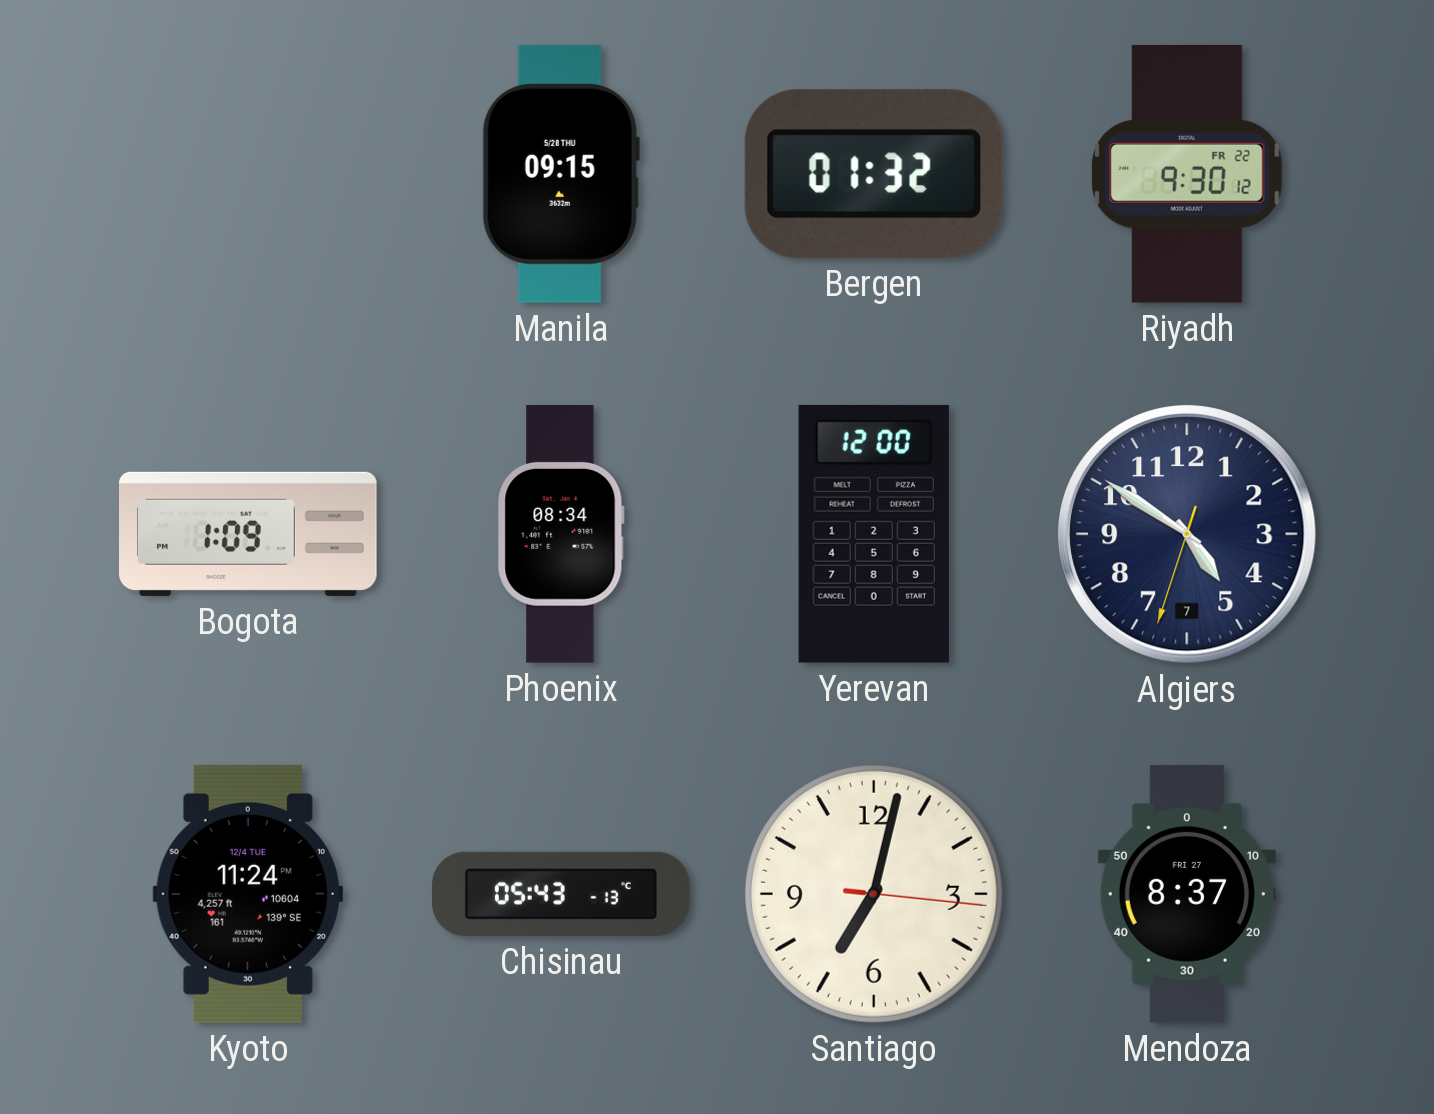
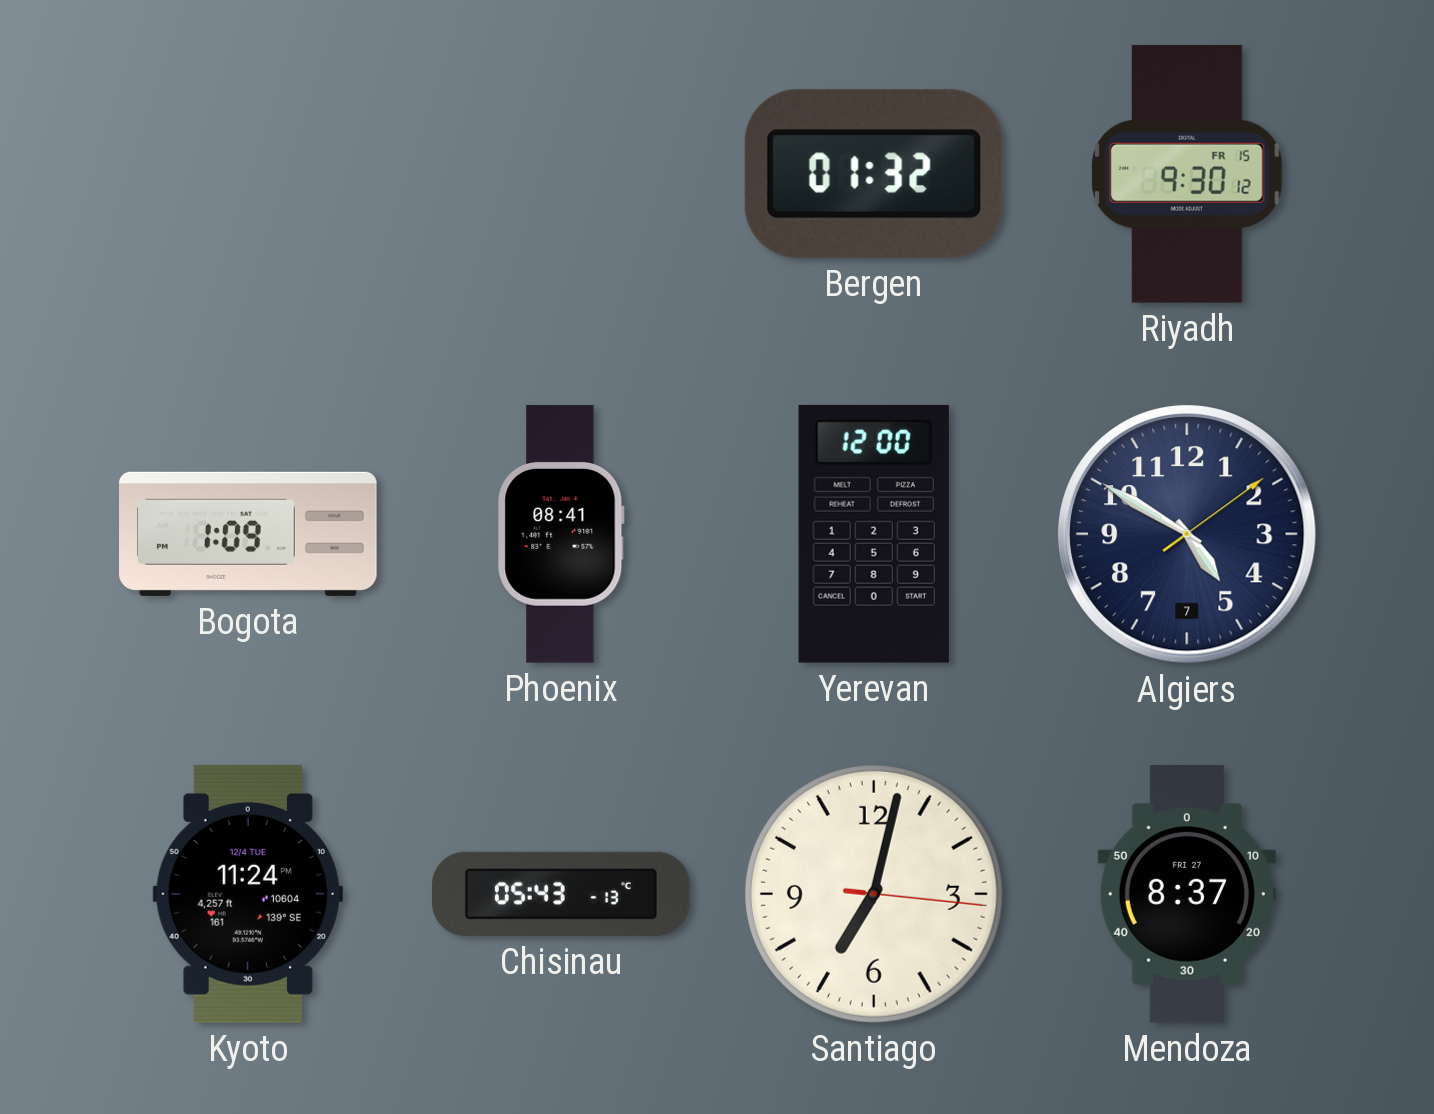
Manila: 09:15 -> none (561, 174)
Riyadh date: FR 22 -> FR 15 (1188, 174)
Phoenix: 08:34 -> 08:41 (561, 535)
Algiers: 4:50:33 -> 4:50:09 (1188, 535)
